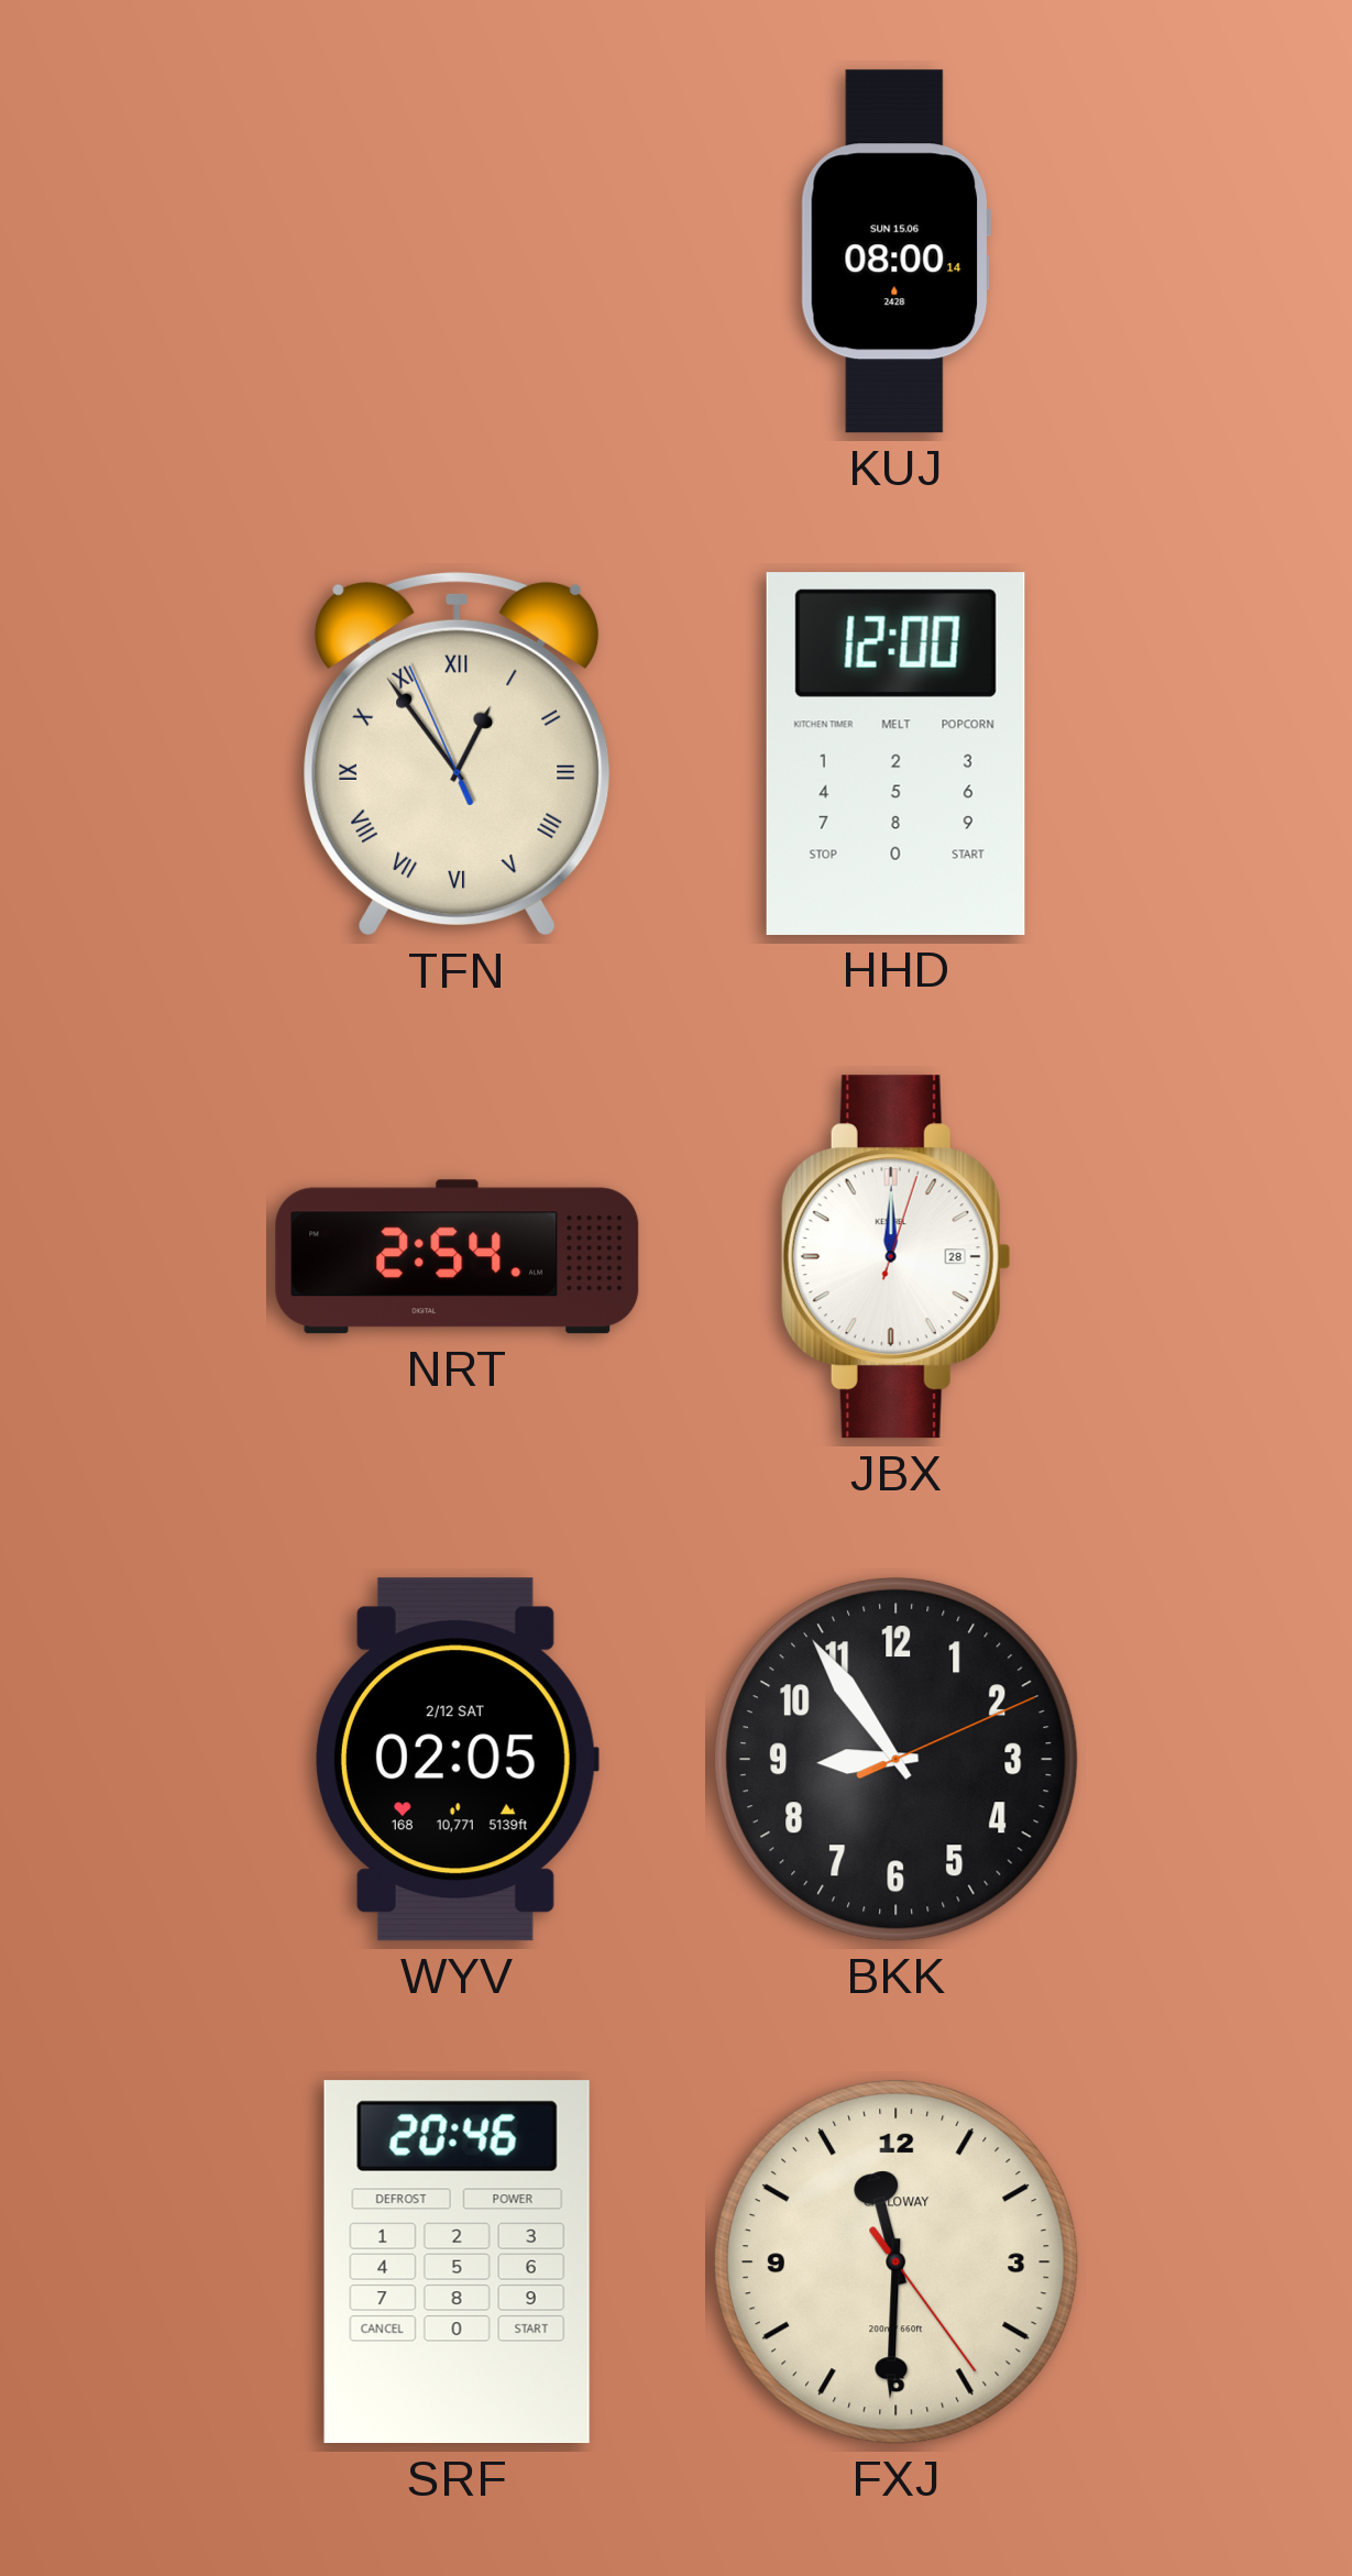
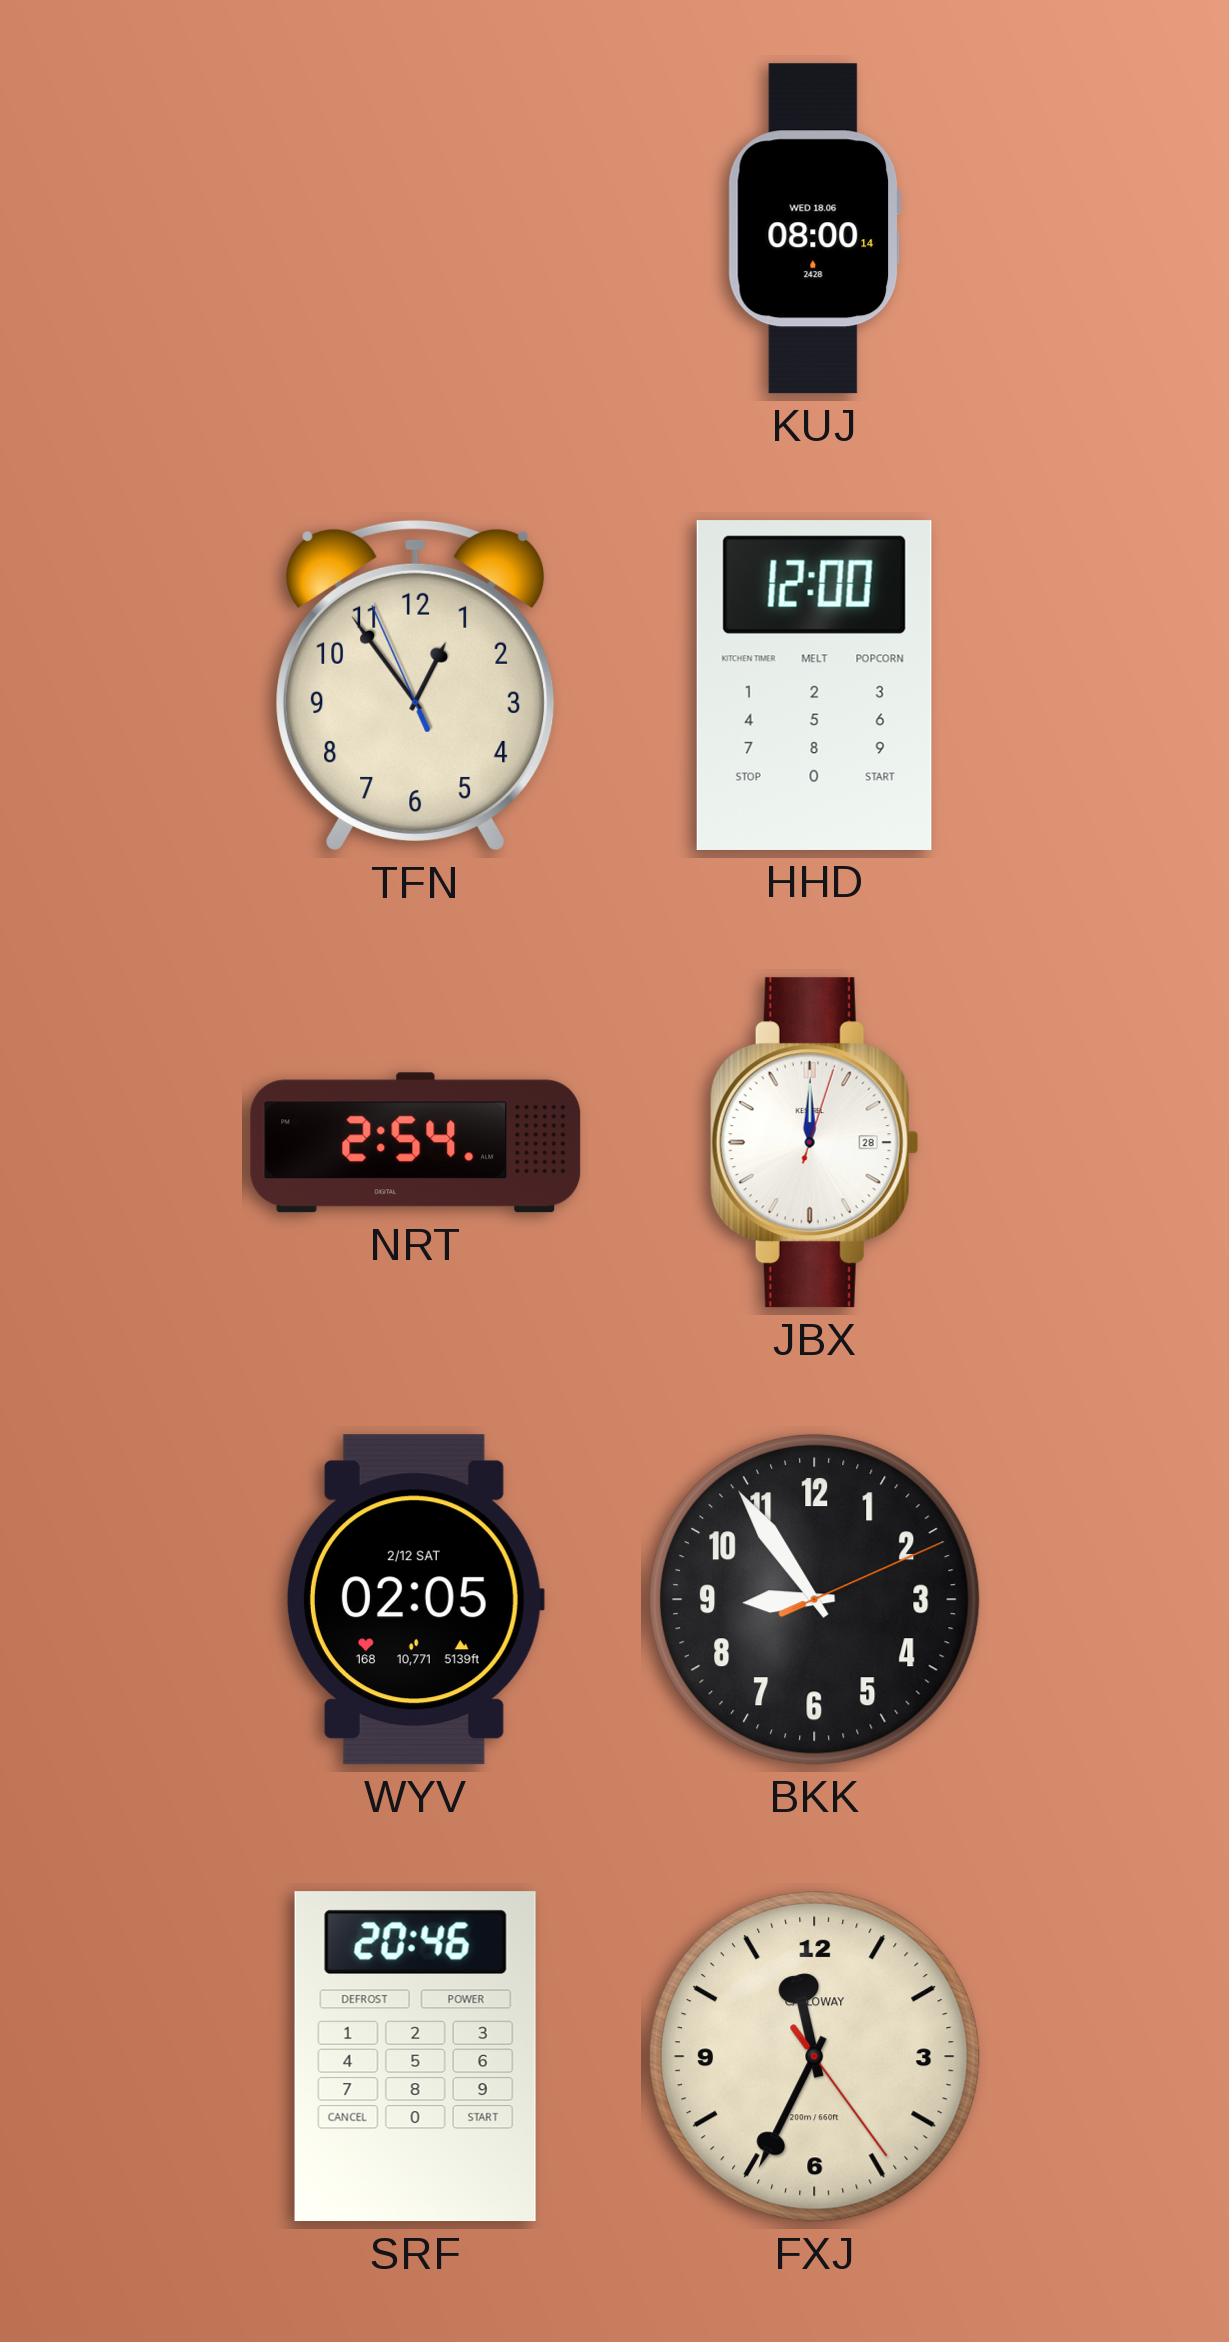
KUJ date: SUN 15.06 -> WED 18.06 (814, 229)
TFN numerals: Roman -> Arabic (416, 685)
FXJ: 11:30 -> 11:34 (814, 2056)
